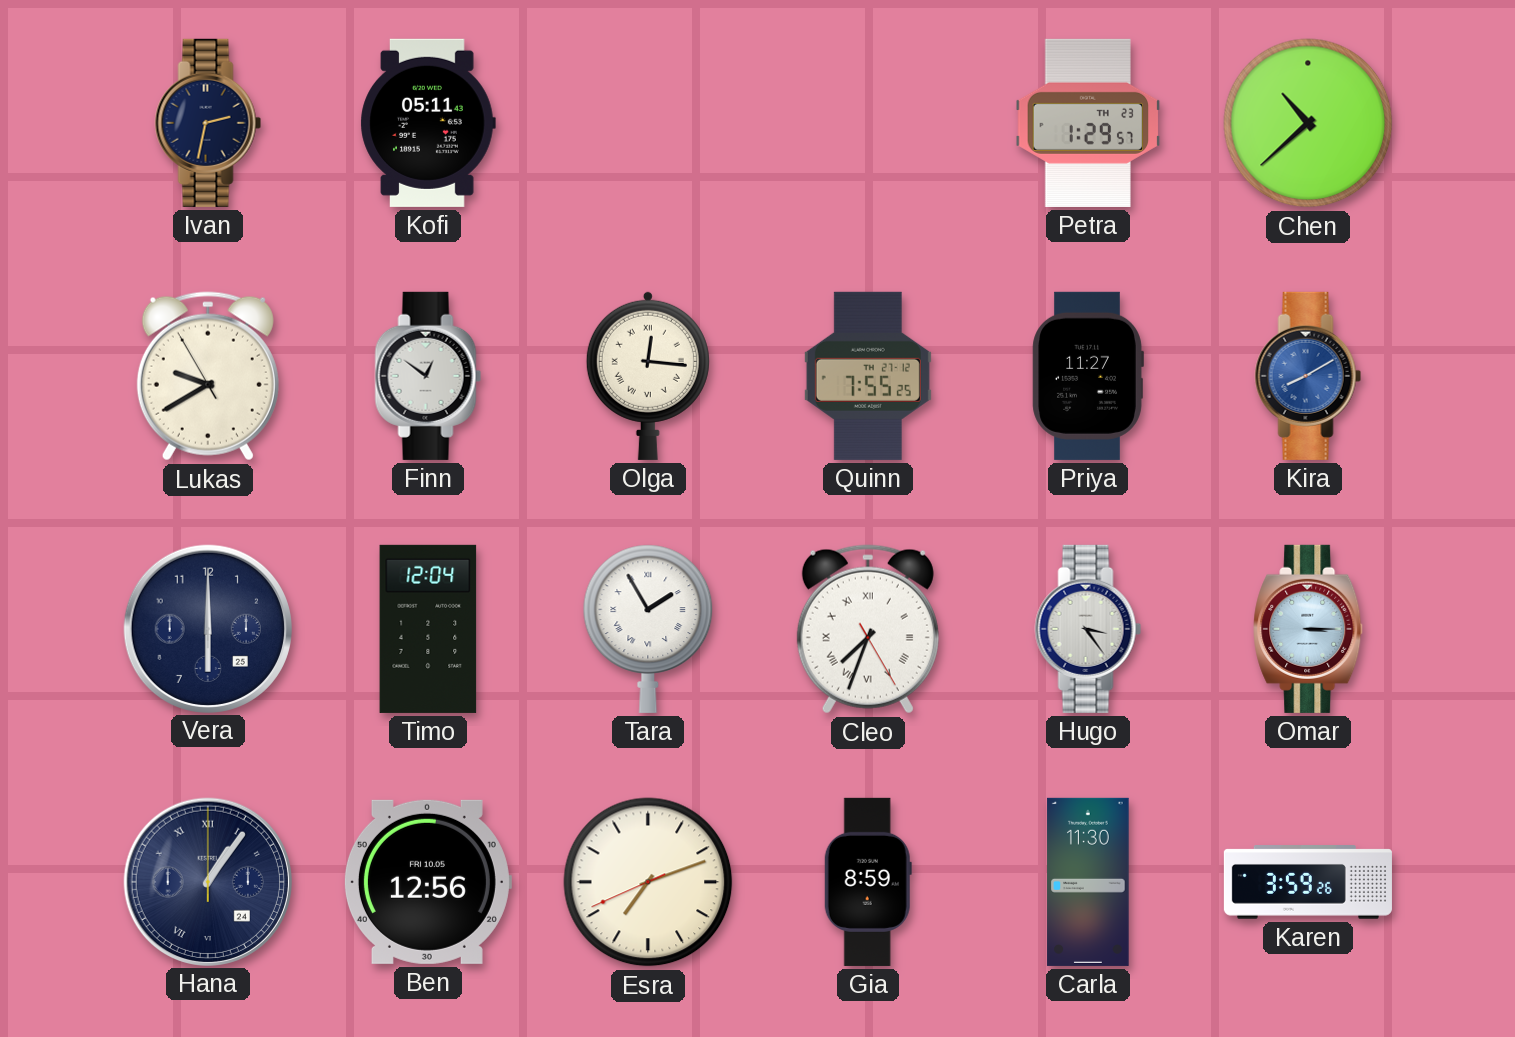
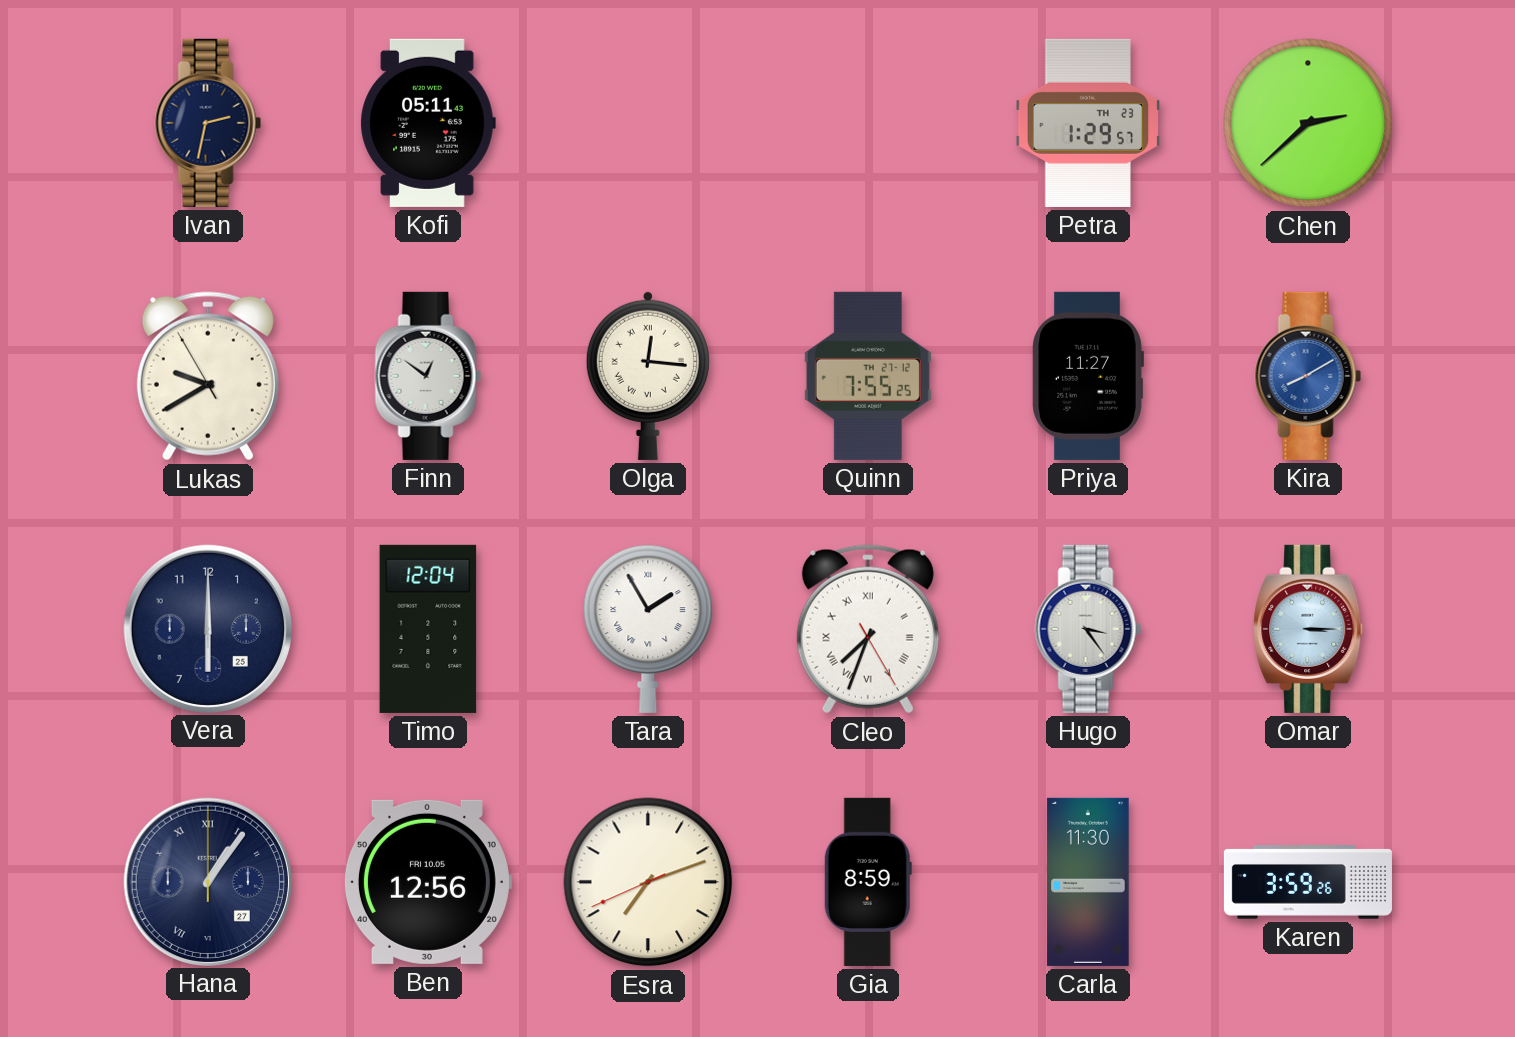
Chen: 10:38 -> 2:38 (1308, 123)
Hana date: 24 -> 27 (207, 881)
